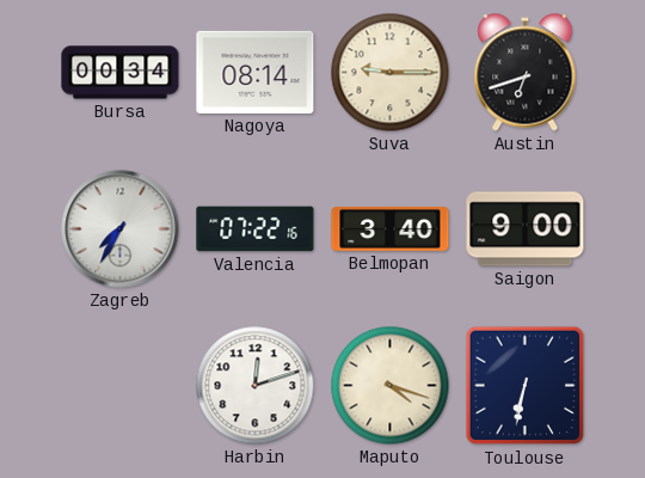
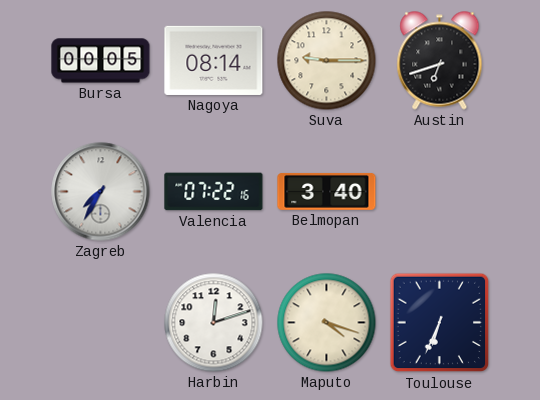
Bursa: 00:34 -> 00:05 (101, 61)
Saigon: 9:00 -> none (526, 229)
Toulouse: 6:32 -> 6:34 (440, 323)
